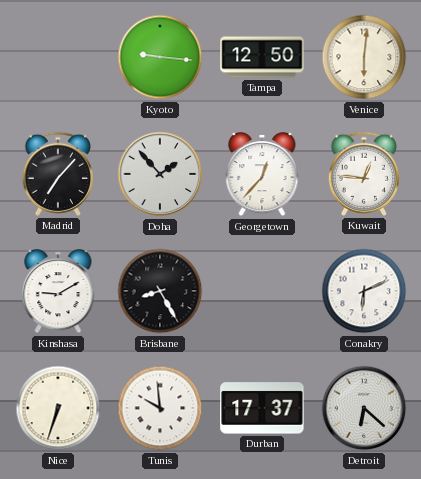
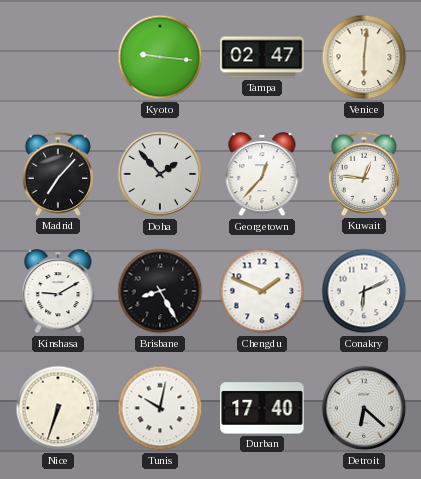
Tampa: 12:50 -> 02:47 (262, 57)
Chengdu: none -> 1:49 (262, 291)
Tunis: 9:59 -> 10:02 (160, 408)
Durban: 17:37 -> 17:40 (262, 408)
